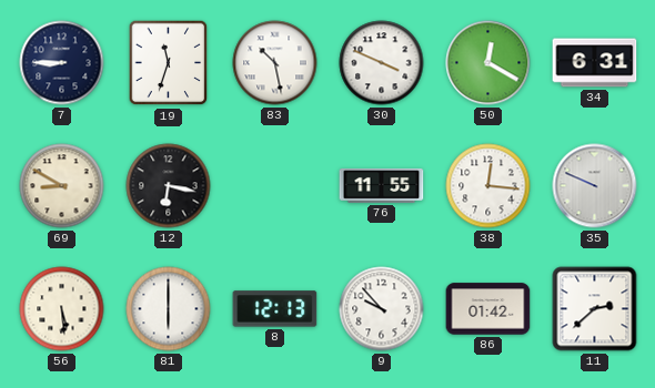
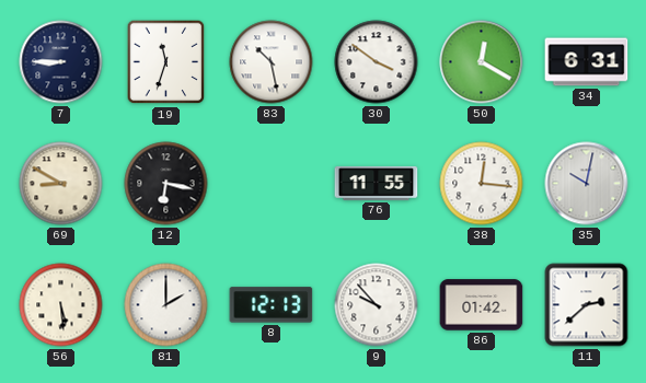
30: 3:49 -> 3:51 (377, 62)
35: 9:49 -> 10:02 (587, 184)
81: 6:00 -> 2:00 (166, 305)
